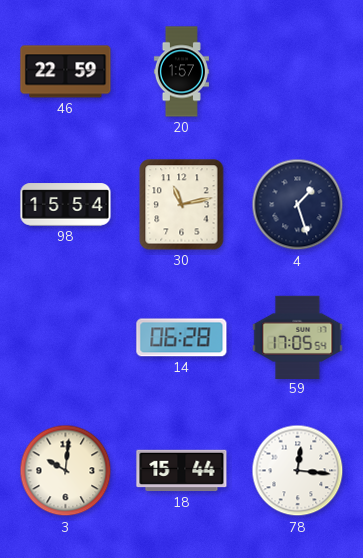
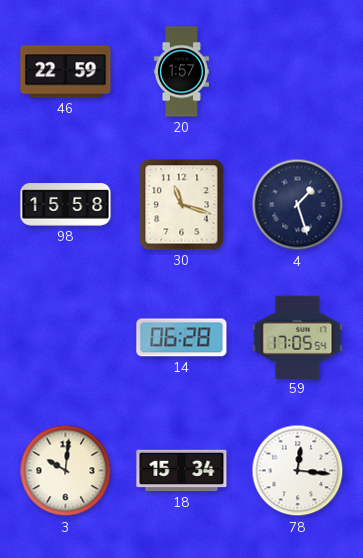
98: 15:54 -> 15:58 (66, 205)
30: 11:13 -> 11:18 (182, 205)
18: 15:44 -> 15:34 (182, 471)
